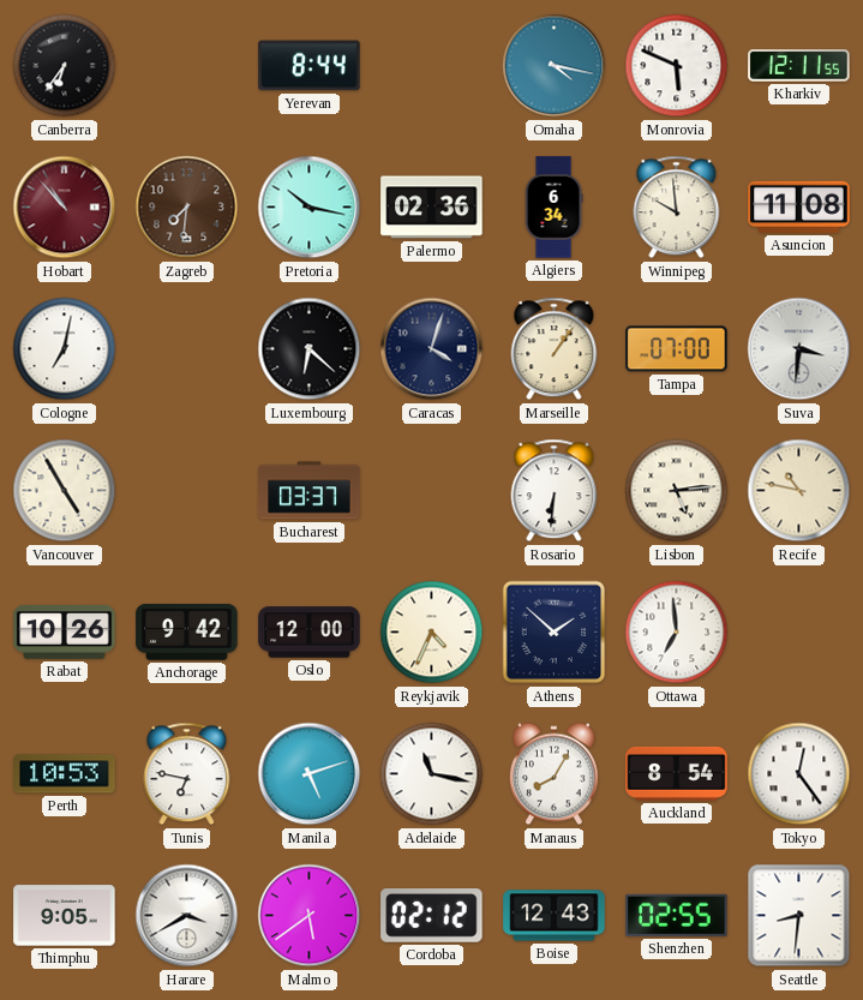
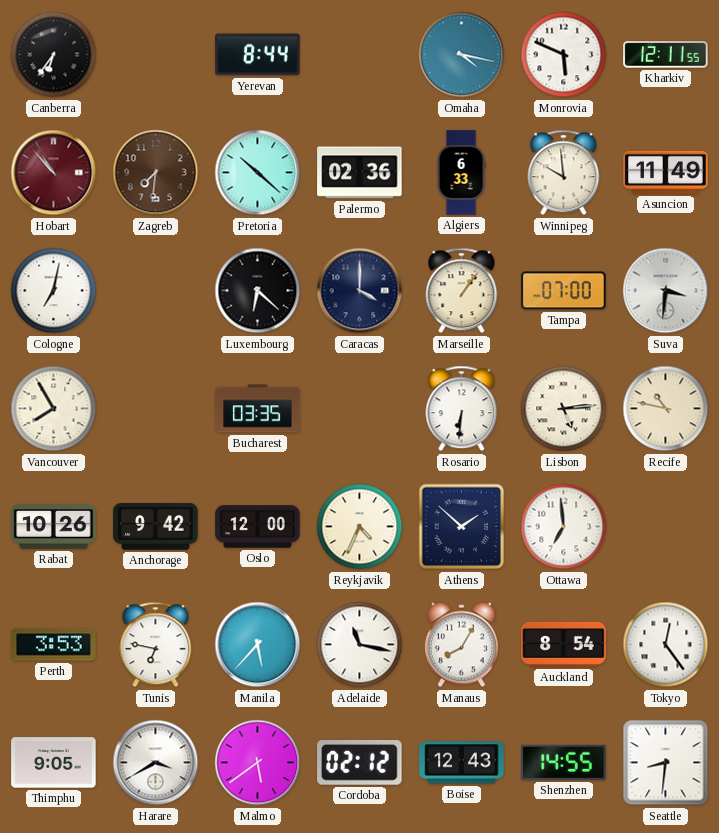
Pretoria: 10:17 -> 10:22 (258, 173)
Algiers: 6:34 -> 6:33 (461, 173)
Asuncion: 11:08 -> 11:49 (666, 172)
Caracas: 4:03 -> 4:00 (360, 291)
Vancouver: 4:55 -> 7:55 (54, 409)
Bucharest: 03:37 -> 03:35 (258, 409)
Perth: 10:53 -> 3:53 (54, 645)
Manila: 5:12 -> 5:37 (258, 645)
Shenzhen: 02:55 -> 14:55 (564, 762)
